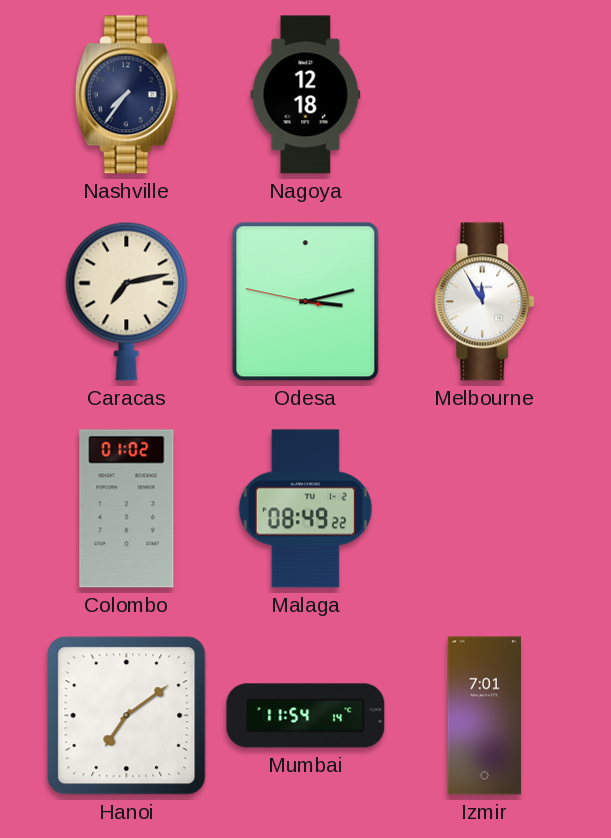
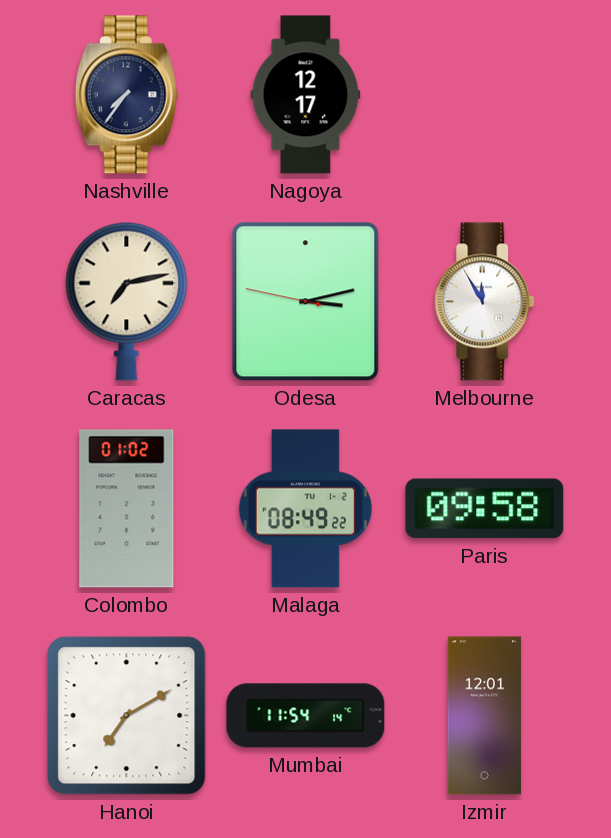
Nagoya: 12:18 -> 12:17 (306, 95)
Paris: none -> 09:58 (485, 509)
Hanoi: 7:09 -> 7:10 (127, 716)
Izmir: 7:01 -> 12:01 (484, 716)
